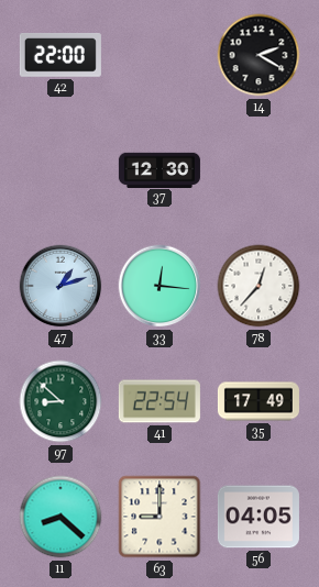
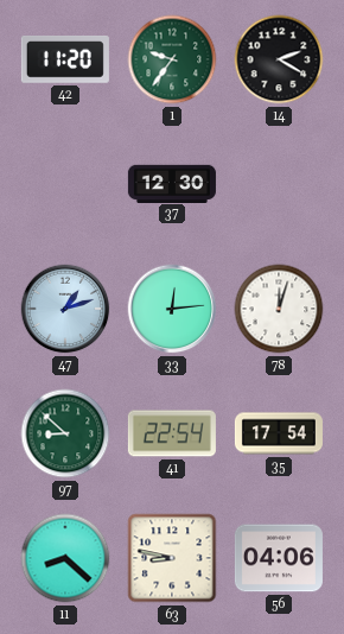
42: 22:00 -> 11:20 (65, 61)
1: none -> 9:36 (172, 59)
33: 12:16 -> 12:14 (172, 309)
78: 12:37 -> 12:03 (279, 309)
35: 17:49 -> 17:54 (279, 433)
63: 9:00 -> 8:47 (172, 558)
56: 04:05 -> 04:06 (279, 558)
